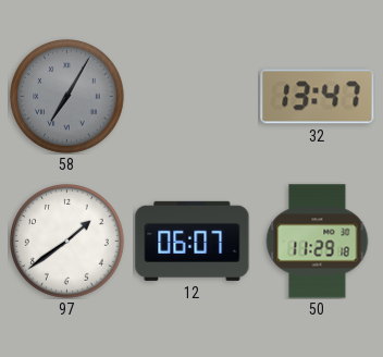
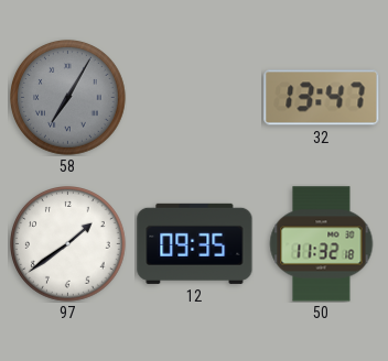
12: 06:07 -> 09:35 (195, 243)
50: 11:29 -> 11:32 (322, 244)
